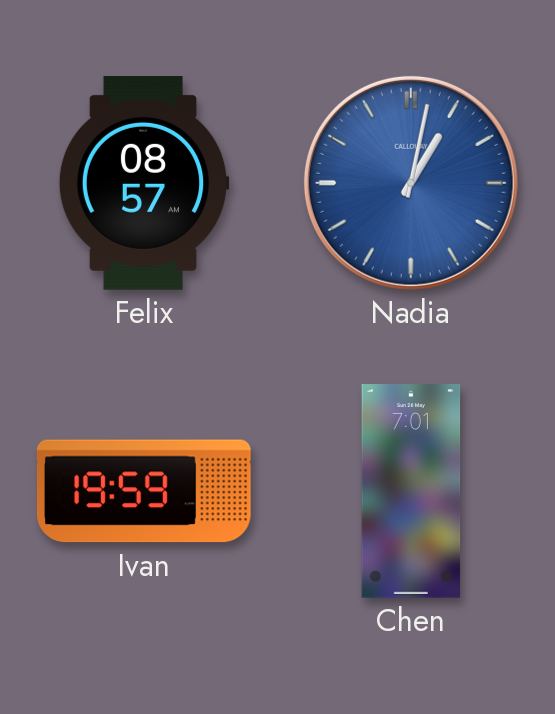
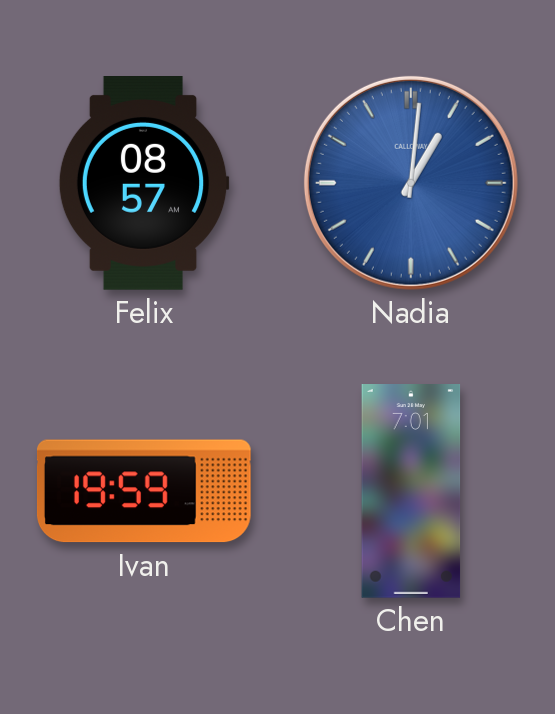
Nadia: 1:02 -> 1:01 (411, 183)
